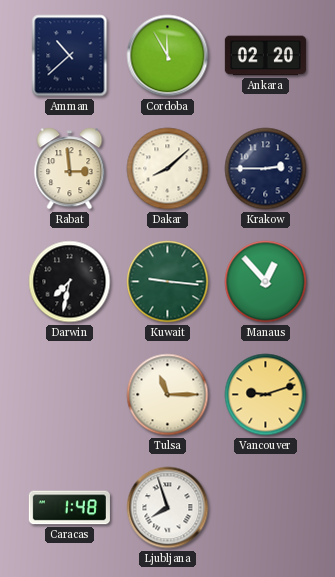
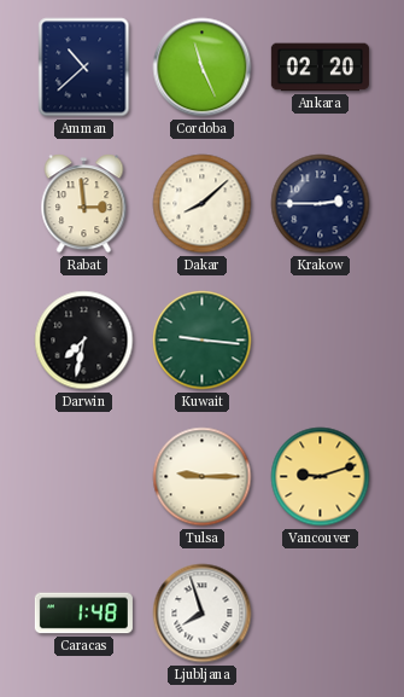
Cordoba: 11:55 -> 11:26 (203, 68)
Manaus: 12:53 -> none (266, 282)
Tulsa: 11:15 -> 9:15 (203, 477)
